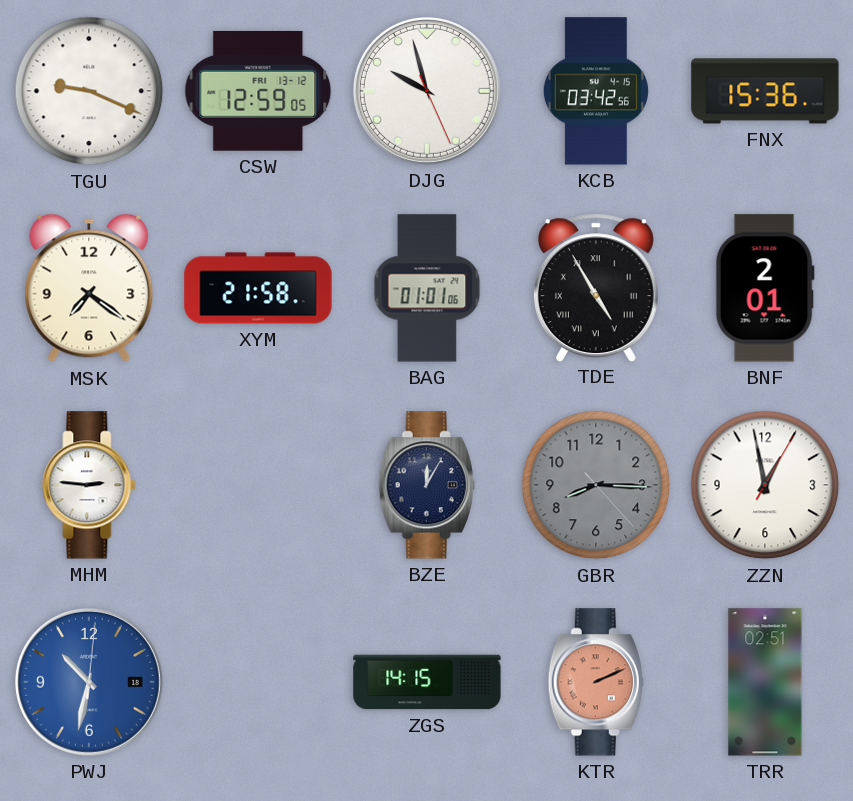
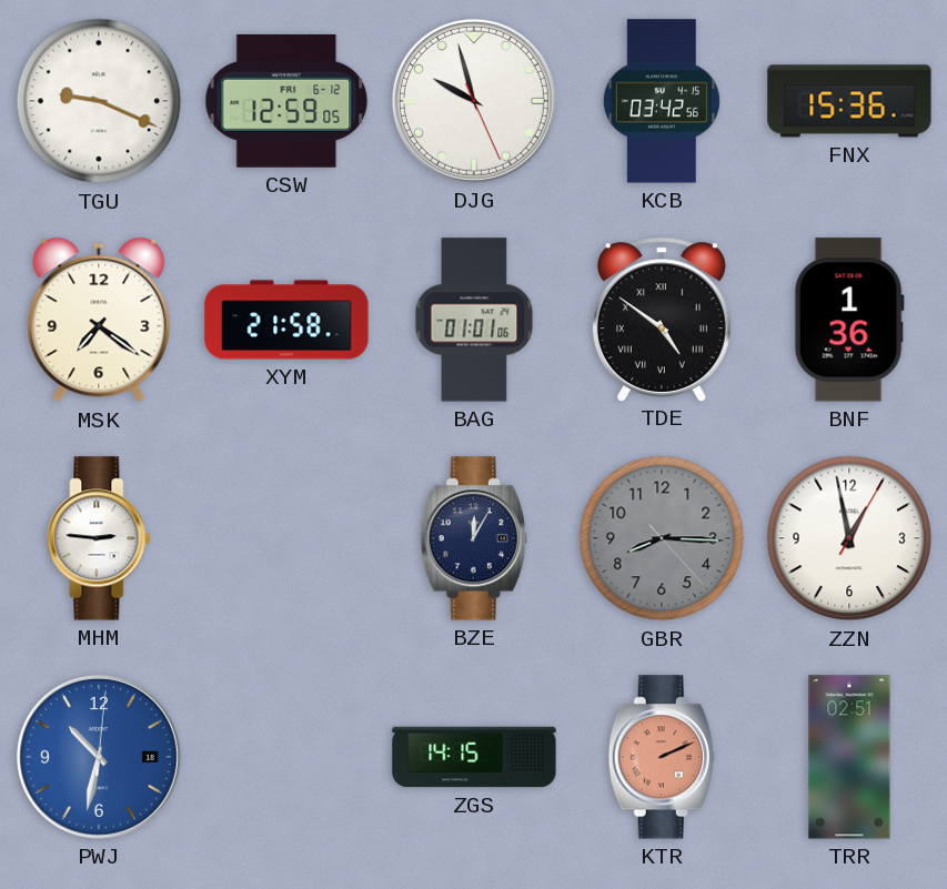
CSW date: FRI 13-12 -> FRI 6-12 (286, 101)
TDE: 4:55 -> 4:51 (662, 319)
BNF: 2:01 -> 1:36 (849, 320)
